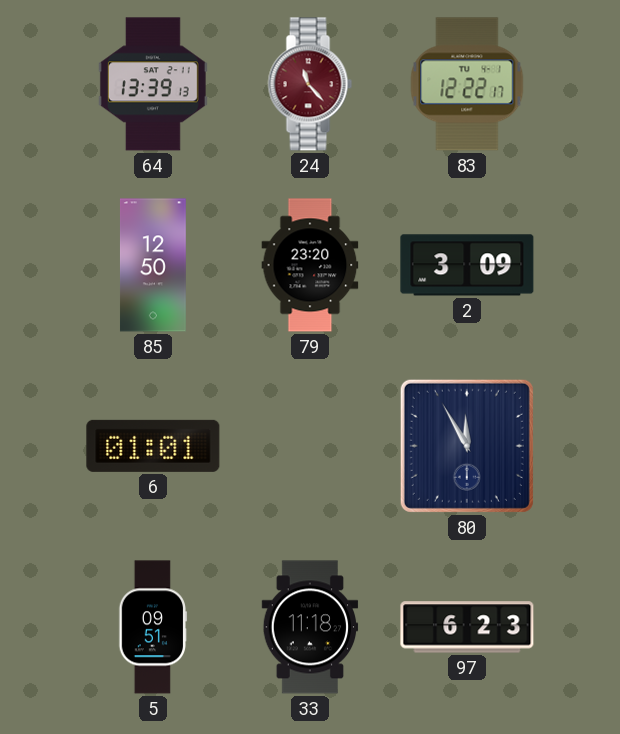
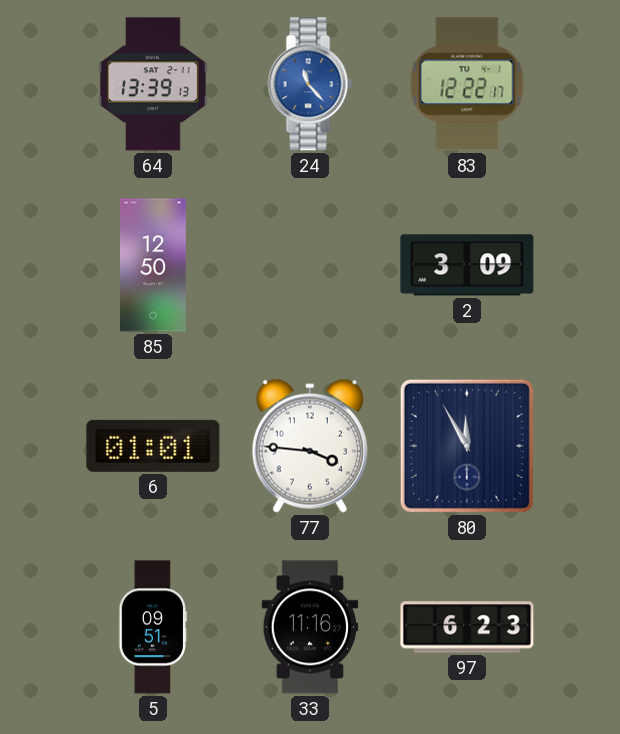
24 dial: burgundy -> blue (310, 84)
79: 23:20 -> none (310, 265)
77: none -> 3:46 (310, 446)
33: 11:18 -> 11:16 (310, 627)
